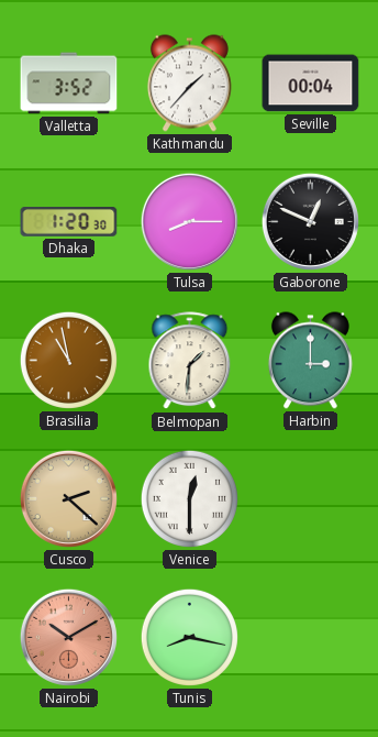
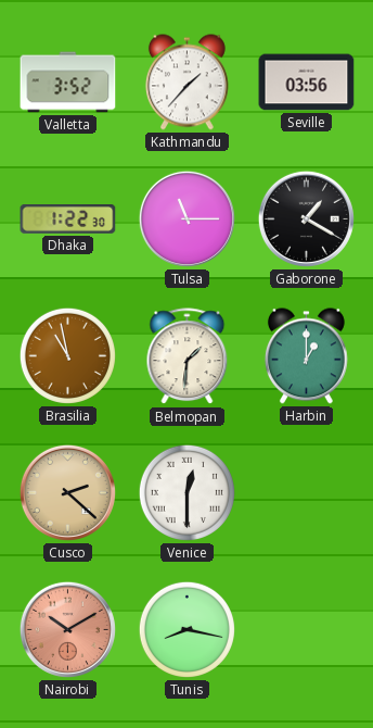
Seville: 00:04 -> 03:56 (307, 83)
Dhaka: 1:20 -> 1:22 (68, 219)
Tulsa: 8:15 -> 11:15 (186, 218)
Gaborone: 12:49 -> 1:20 (306, 218)
Harbin: 3:00 -> 1:00 (306, 356)
